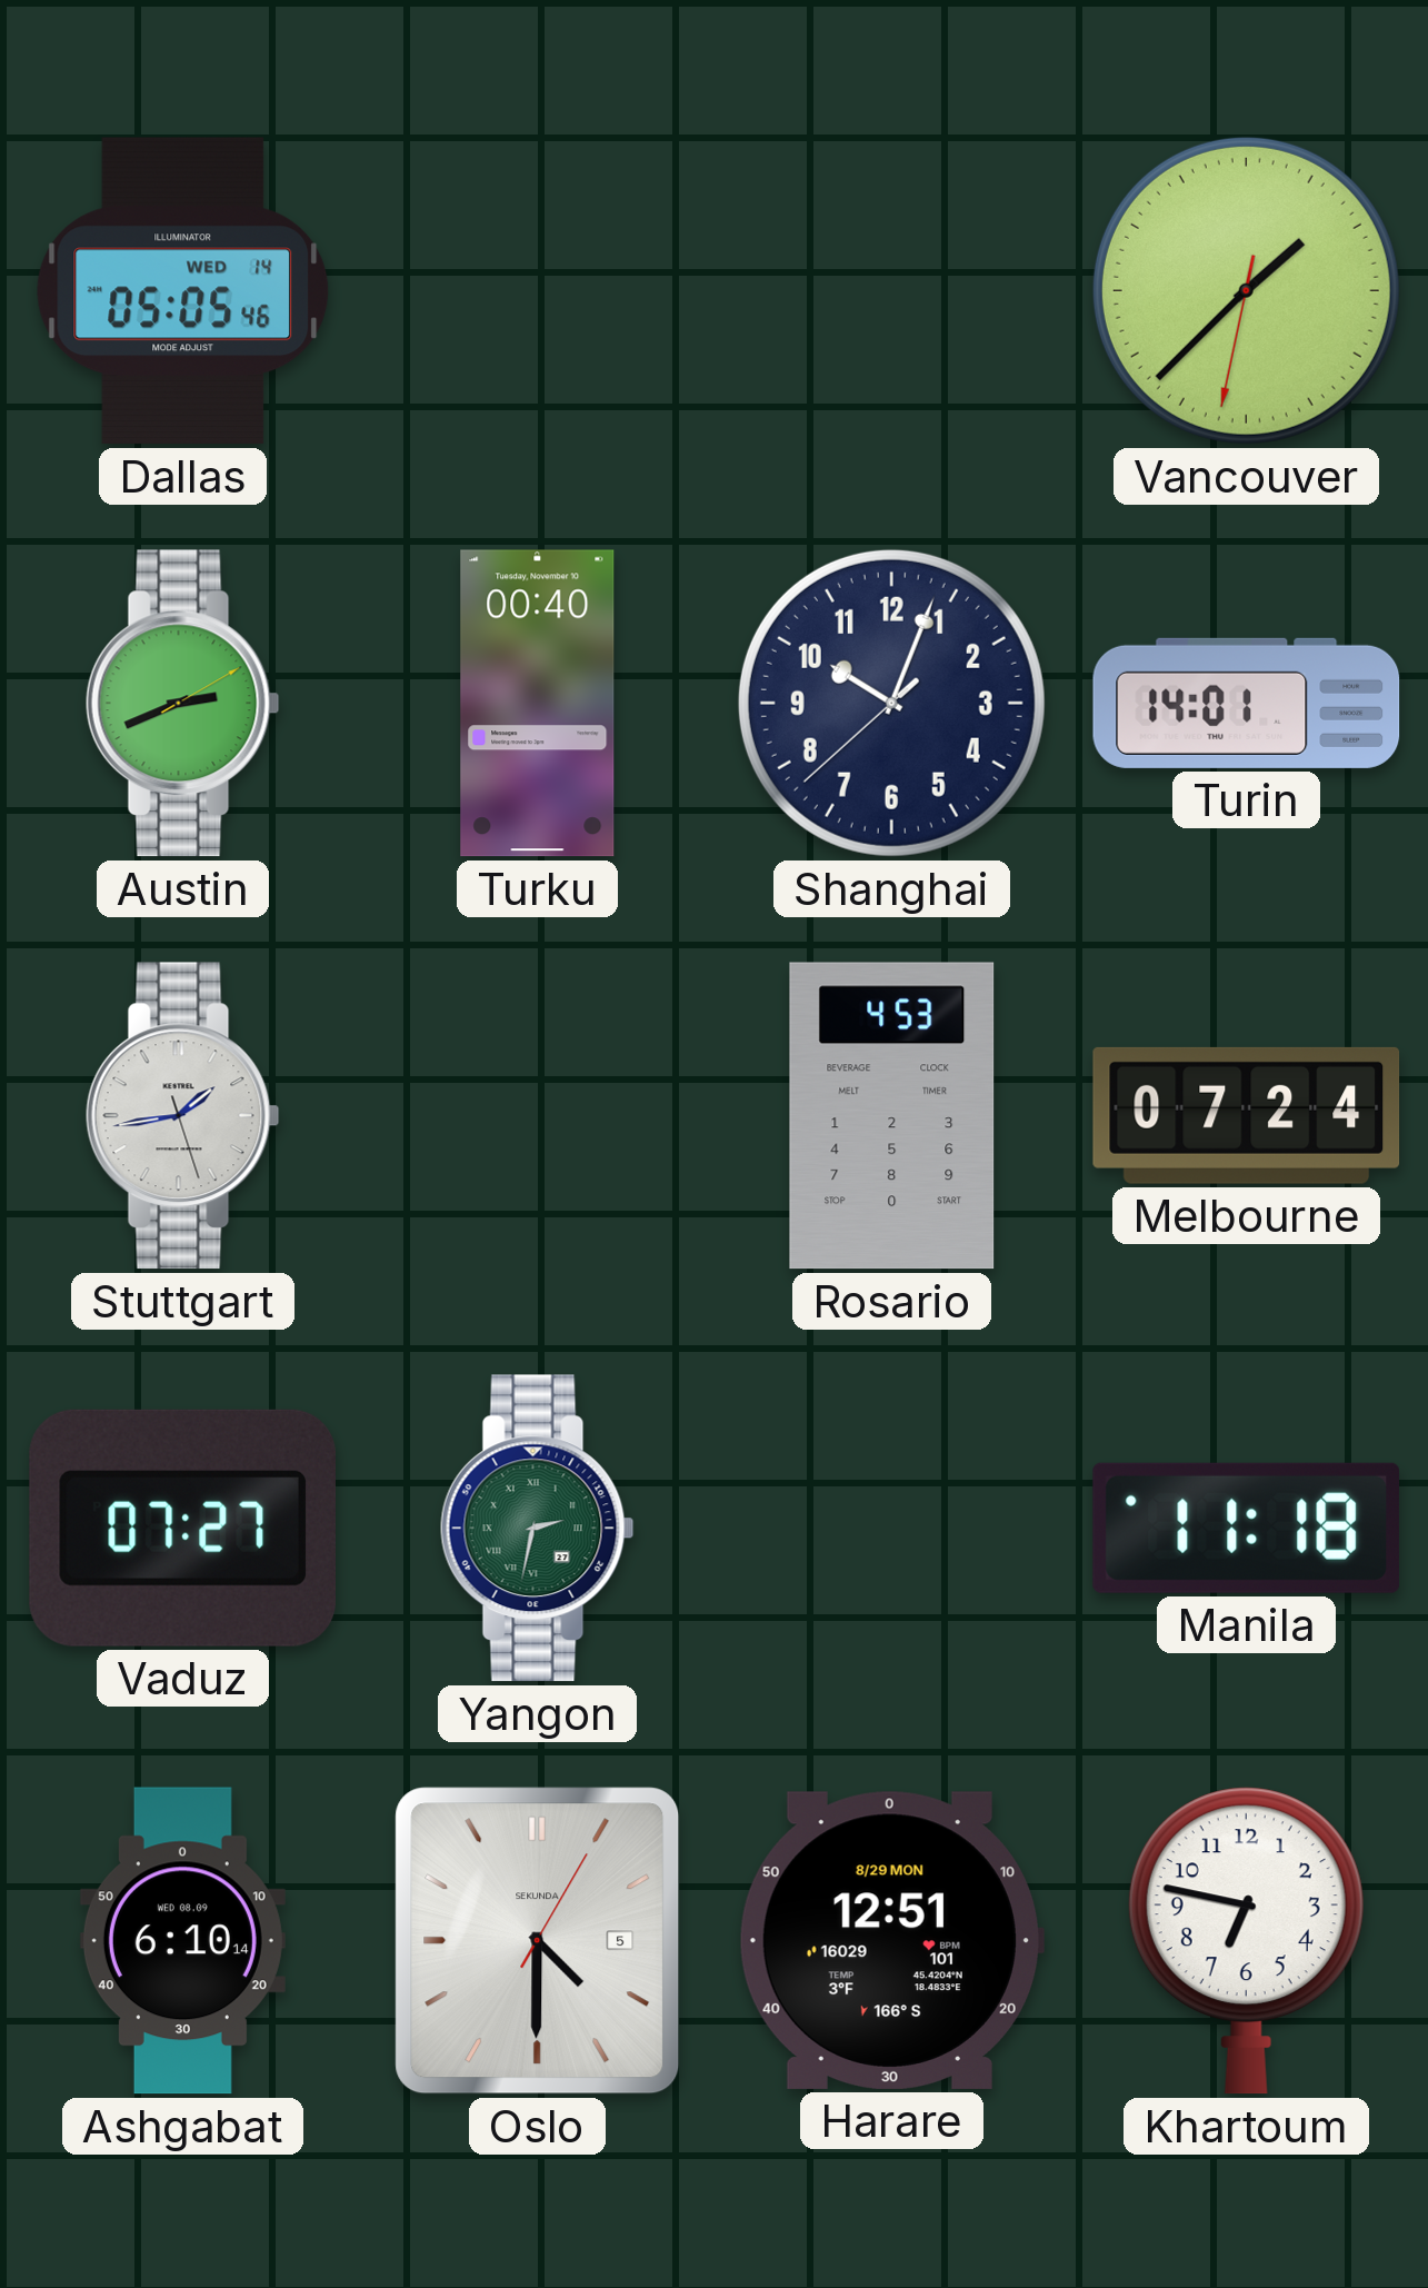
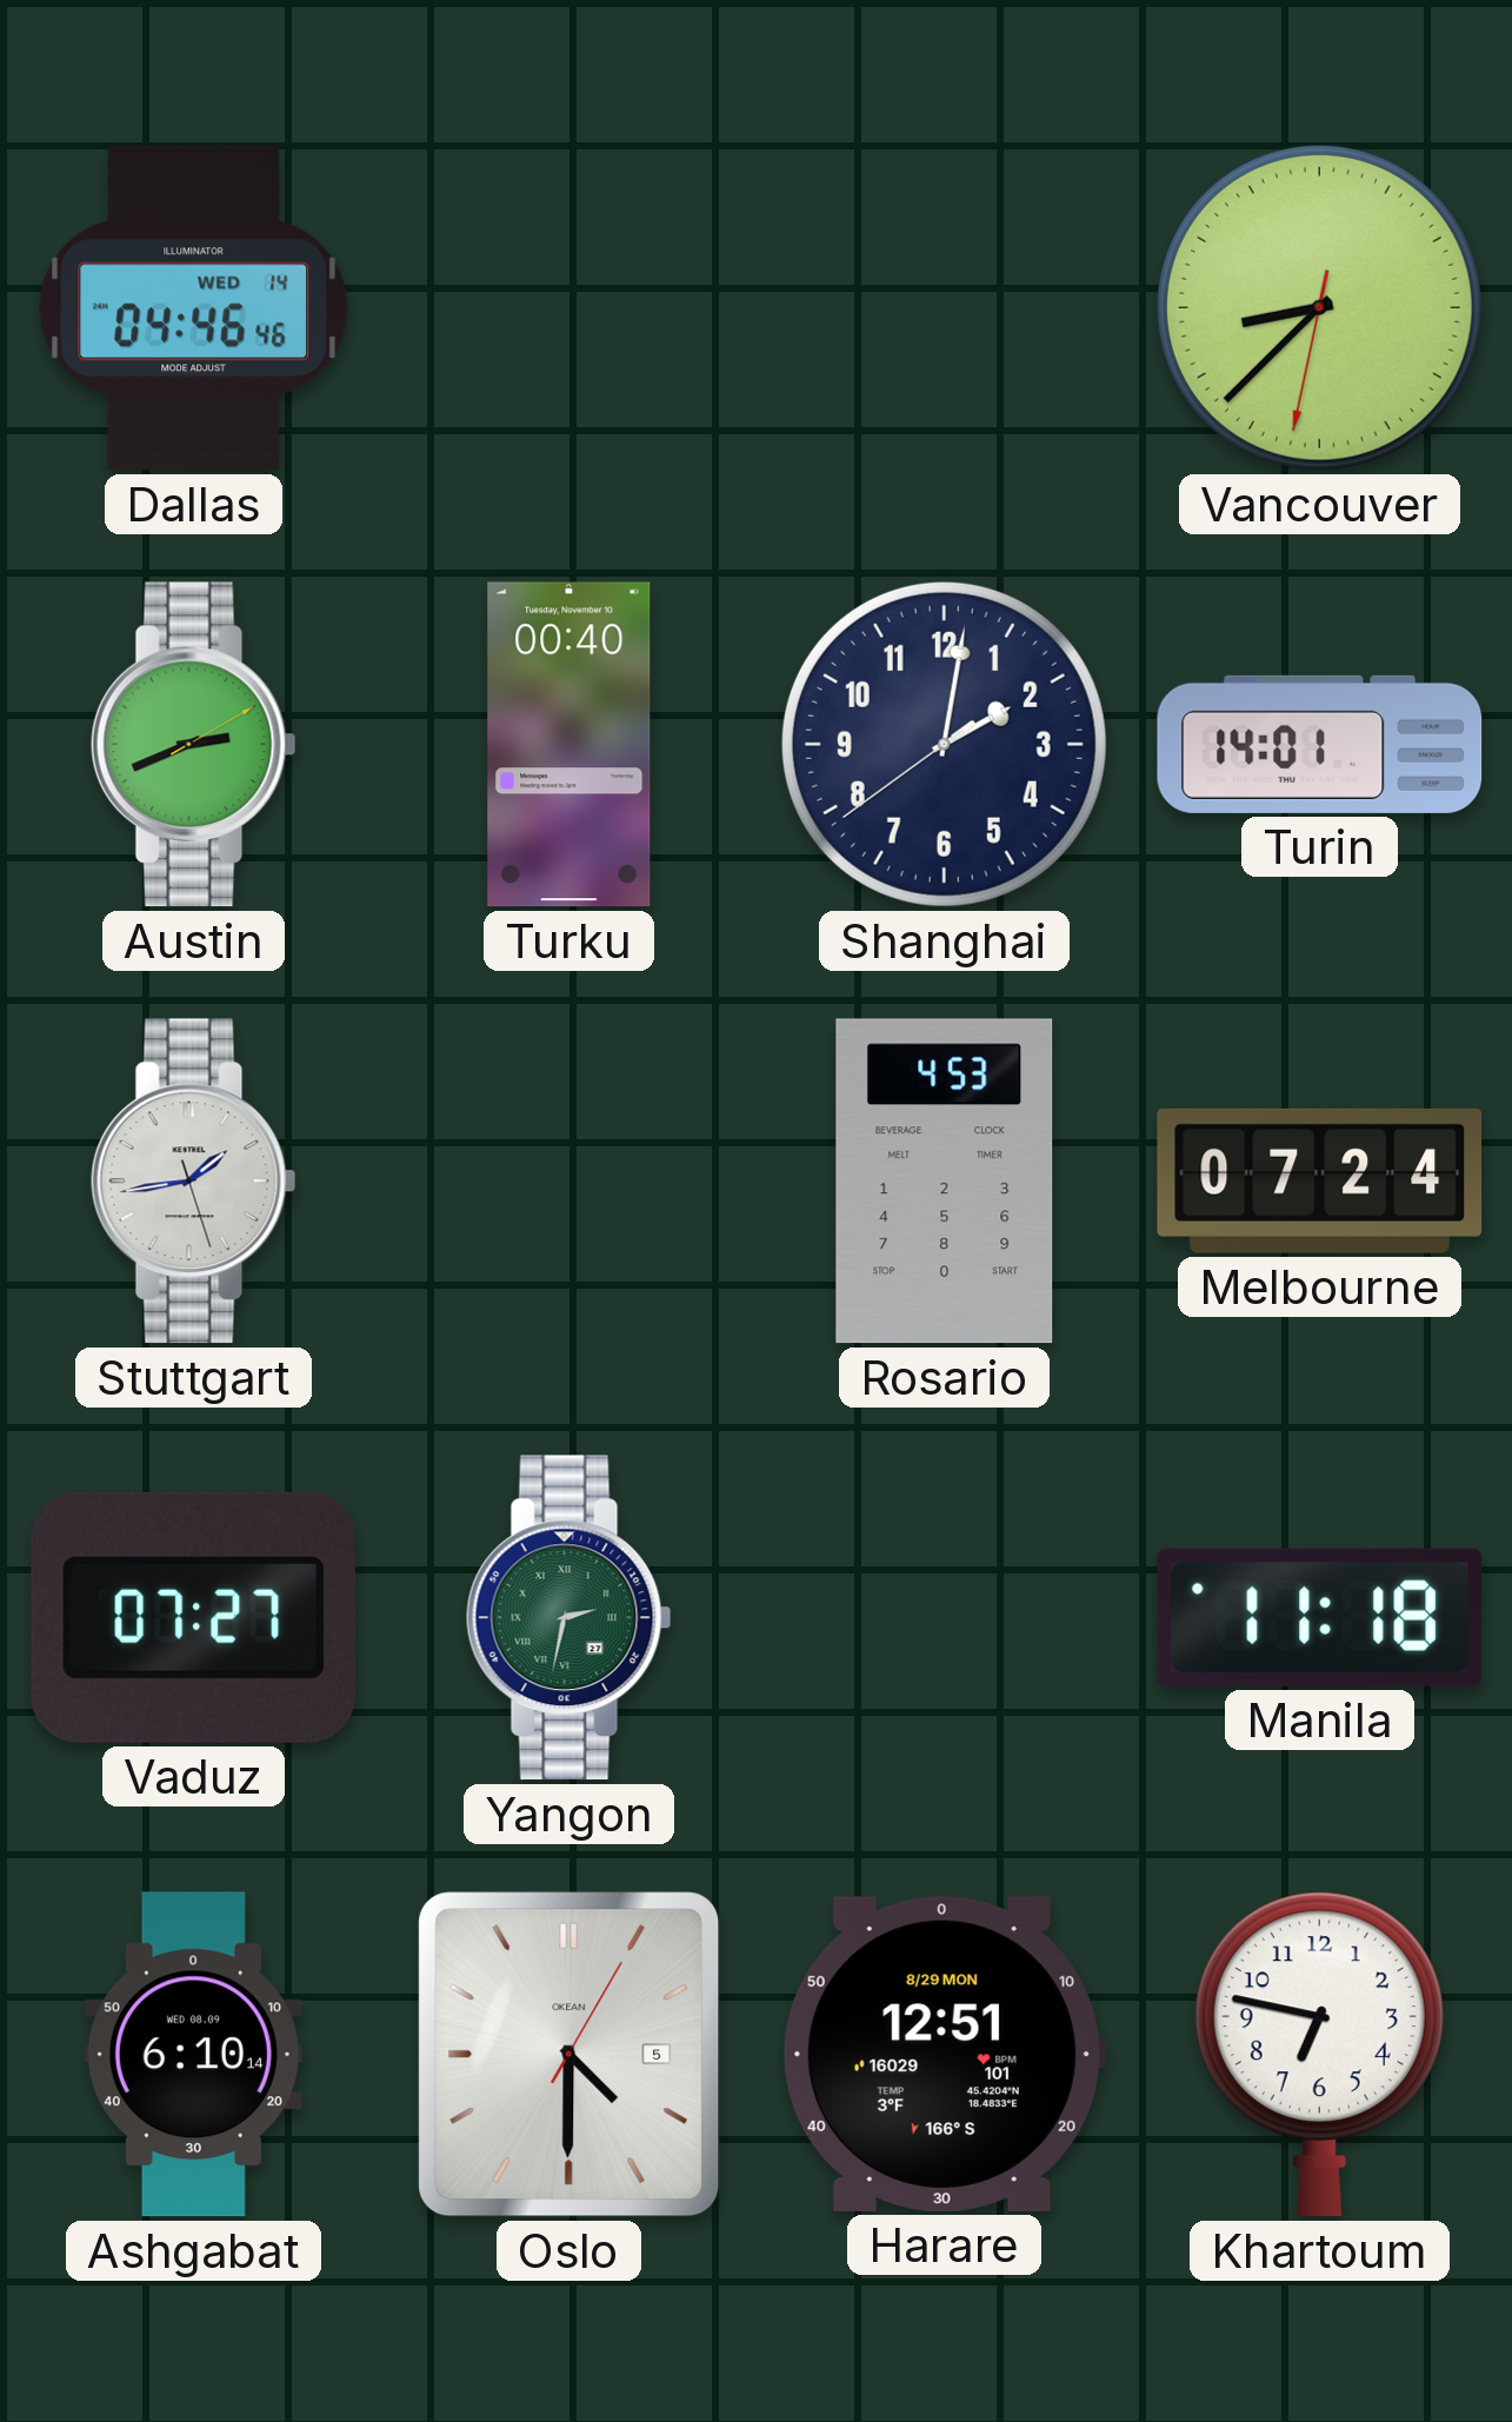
Dallas: 05:05 -> 04:46 (194, 308)
Vancouver: 1:37 -> 8:37 (1319, 307)
Shanghai: 10:03 -> 2:01 (944, 744)
Oslo brand: SEKUNDA -> OKEAN (570, 2055)
